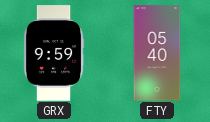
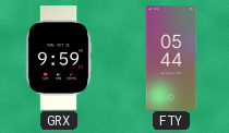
FTY: 05:40 -> 05:44 (171, 58)
